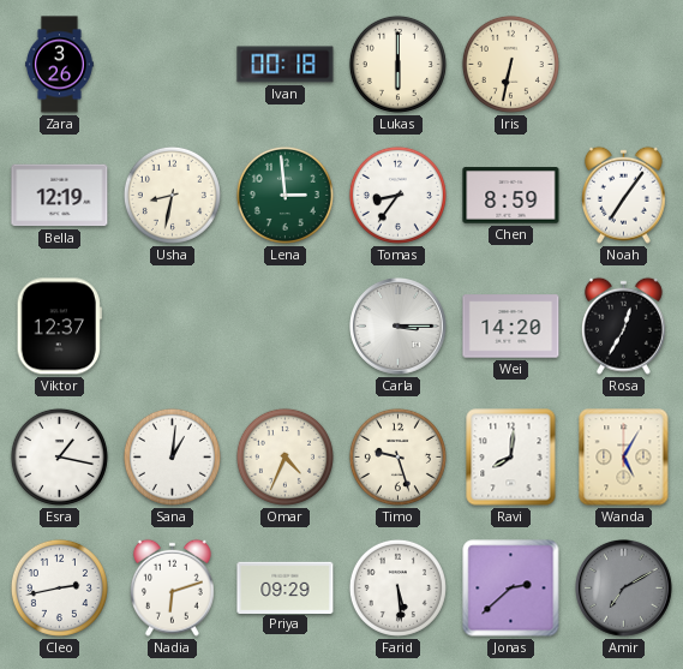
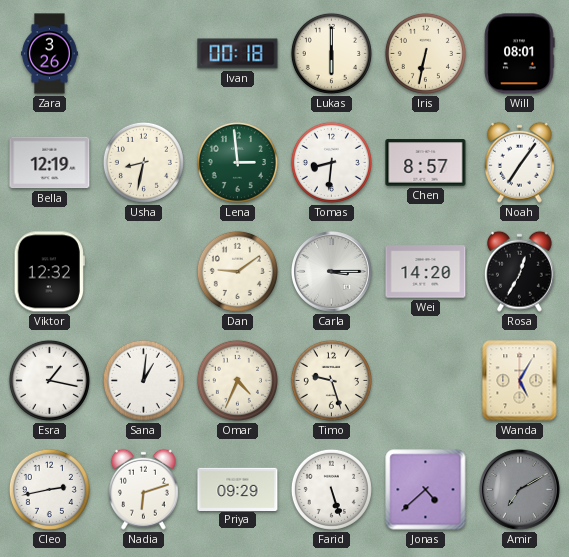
Will: none -> 08:01 (519, 54)
Tomas: 8:36 -> 8:31 (331, 162)
Chen: 8:59 -> 8:57 (426, 163)
Viktor: 12:37 -> 12:32 (49, 272)
Dan: none -> 9:09 (237, 271)
Ravi: 8:01 -> none (511, 458)
Farid: 5:29 -> 5:27 (331, 489)
Jonas: 2:38 -> 4:38 (426, 490)
